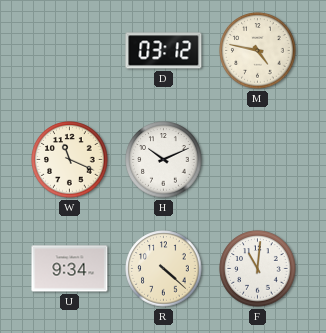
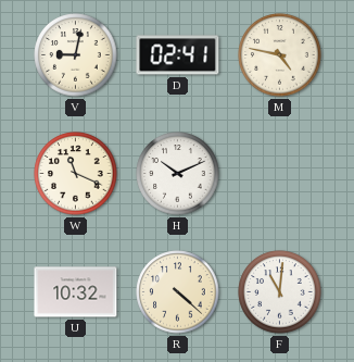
V: none -> 9:02 (76, 55)
D: 03:12 -> 02:41 (178, 55)
U: 9:34 -> 10:32 (76, 292)
